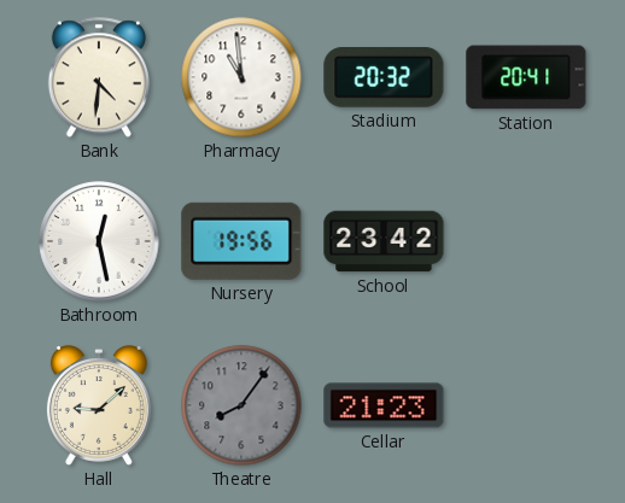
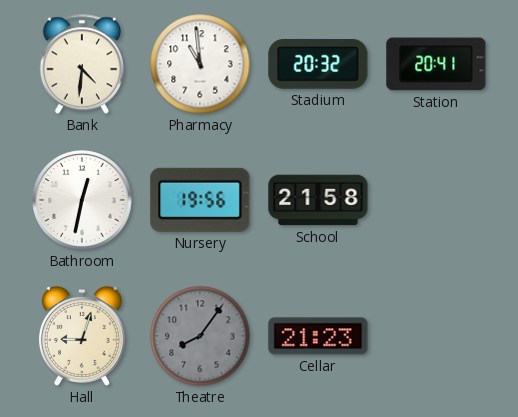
Bathroom: 12:28 -> 12:32 (82, 200)
School: 23:42 -> 21:58 (318, 200)
Hall: 9:08 -> 9:03 (82, 337)
